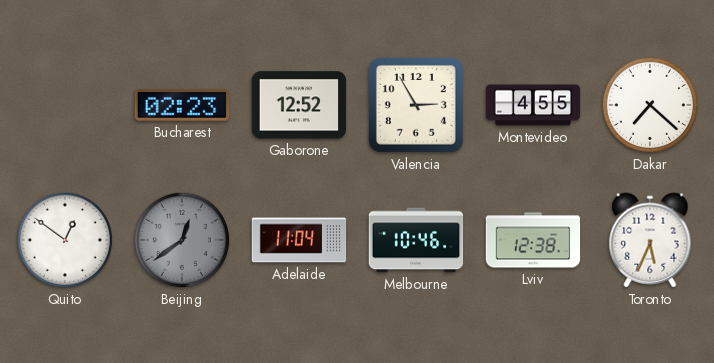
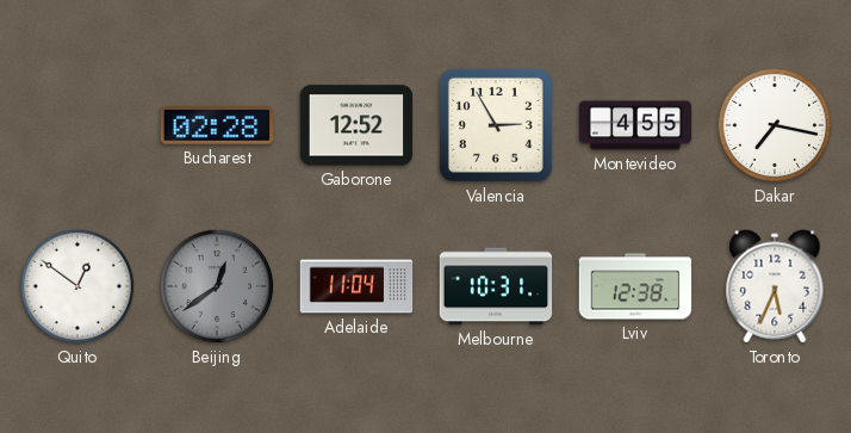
Bucharest: 02:23 -> 02:28 (217, 125)
Dakar: 7:22 -> 7:17 (775, 125)
Melbourne: 10:46 -> 10:31 (496, 286)
